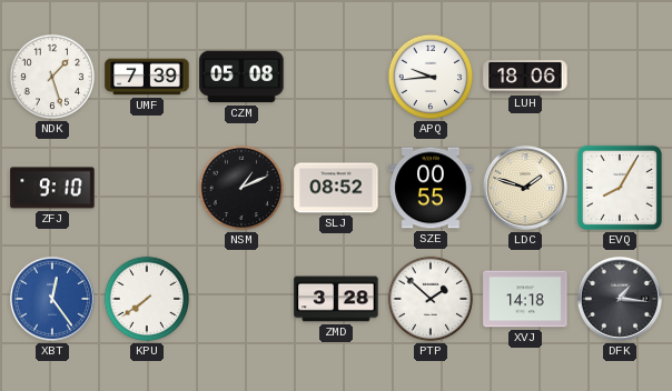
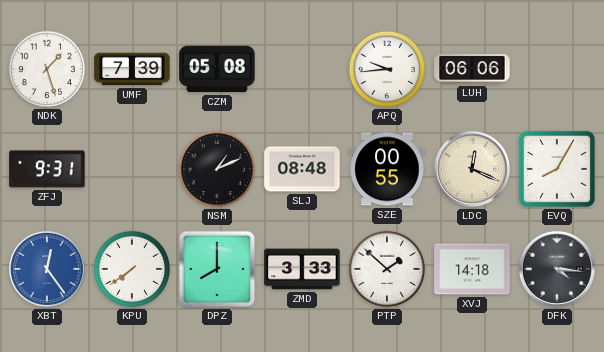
LUH: 18:06 -> 06:06 (472, 69)
ZFJ: 9:10 -> 9:31 (47, 169)
SLJ: 08:52 -> 08:48 (302, 169)
LDC: 1:48 -> 12:19 (472, 169)
DPZ: none -> 8:00 (217, 269)
ZMD: 3:28 -> 3:33 (302, 269)
DFK: 1:16 -> 4:16 (557, 269)
